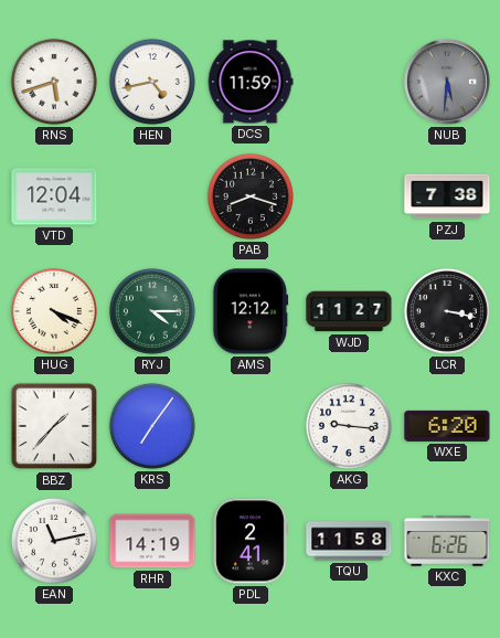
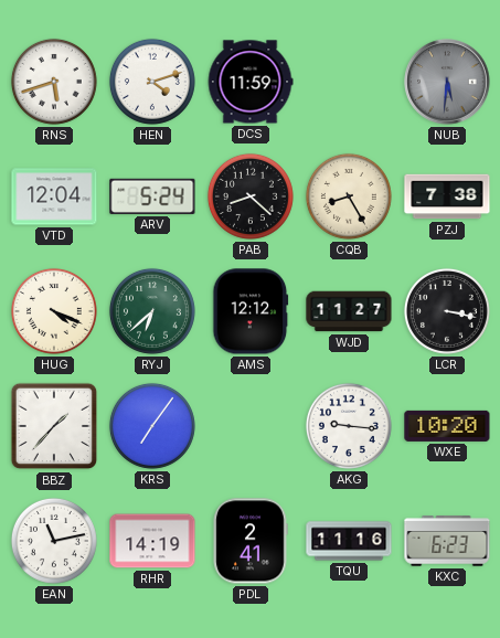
HEN: 4:43 -> 4:12 (152, 82)
ARV: none -> 5:24 (152, 196)
PAB: 8:18 -> 8:22 (251, 196)
CQB: none -> 8:25 (349, 196)
RYJ: 4:15 -> 6:38 (152, 311)
WXE: 6:20 -> 10:20 (447, 426)
TQU: 11:58 -> 11:16 (349, 541)
KXC: 6:26 -> 6:23 (447, 541)
